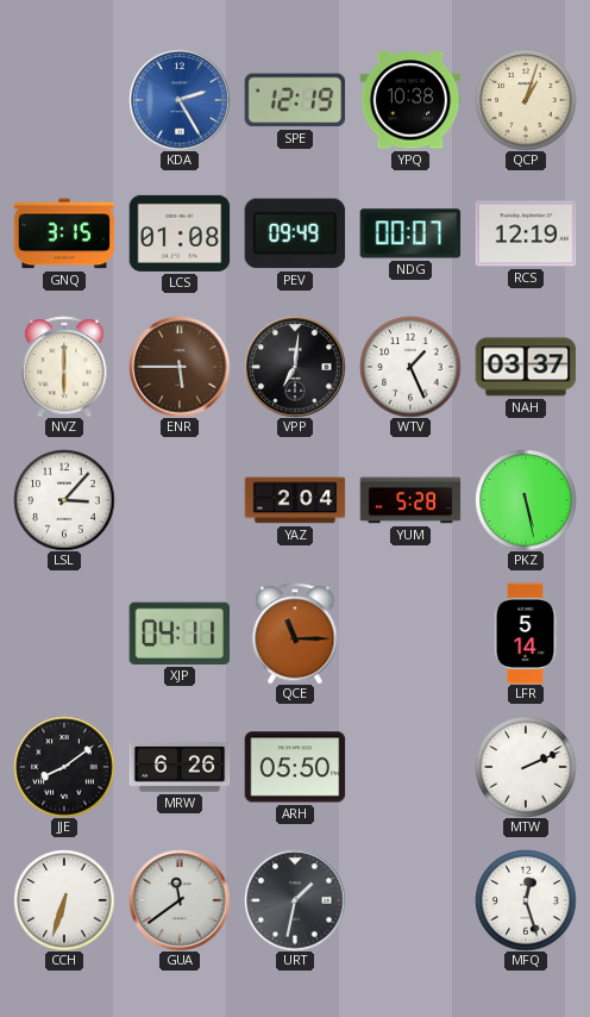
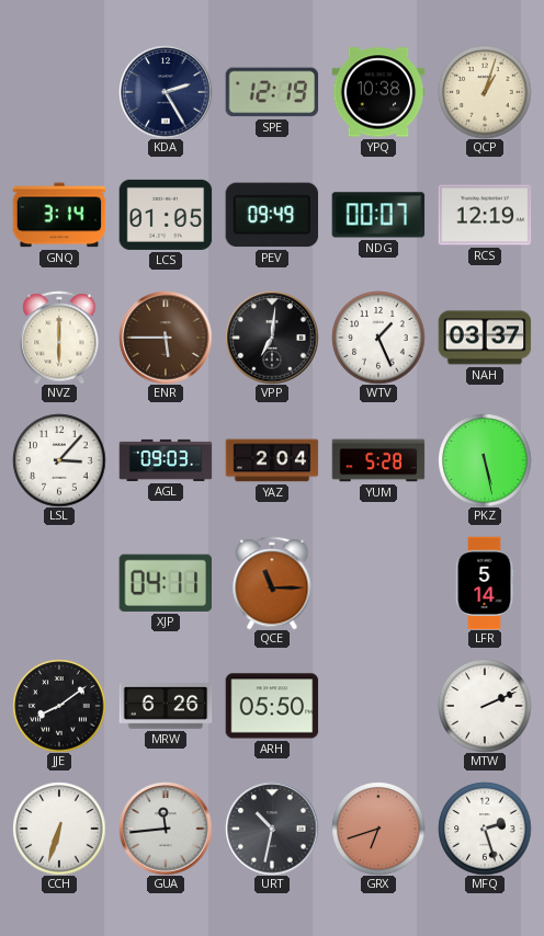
KDA dial: blue -> navy (166, 92)
GNQ: 3:15 -> 3:14 (59, 215)
LCS: 01:08 -> 01:05 (166, 215)
AGL: none -> 09:03 (166, 460)
GUA: 11:39 -> 11:44 (166, 829)
URT: 1:32 -> 10:32 (272, 829)
GRX: none -> 6:42 (378, 829)
MFQ: 12:27 -> 2:27 (485, 829)
